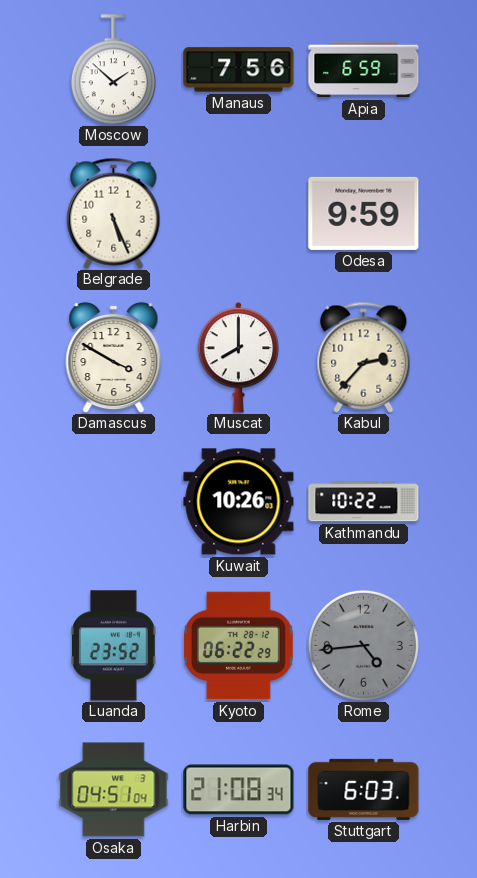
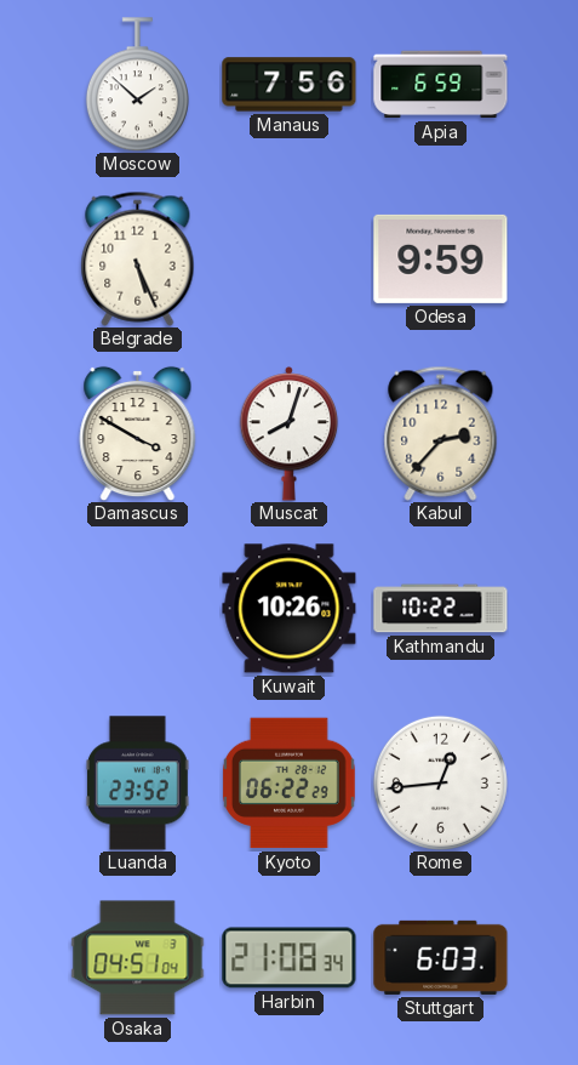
Muscat: 8:00 -> 8:03 (290, 434)
Rome: 4:44 -> 12:44 (440, 782)
Rome dial: grey -> white (440, 782)
